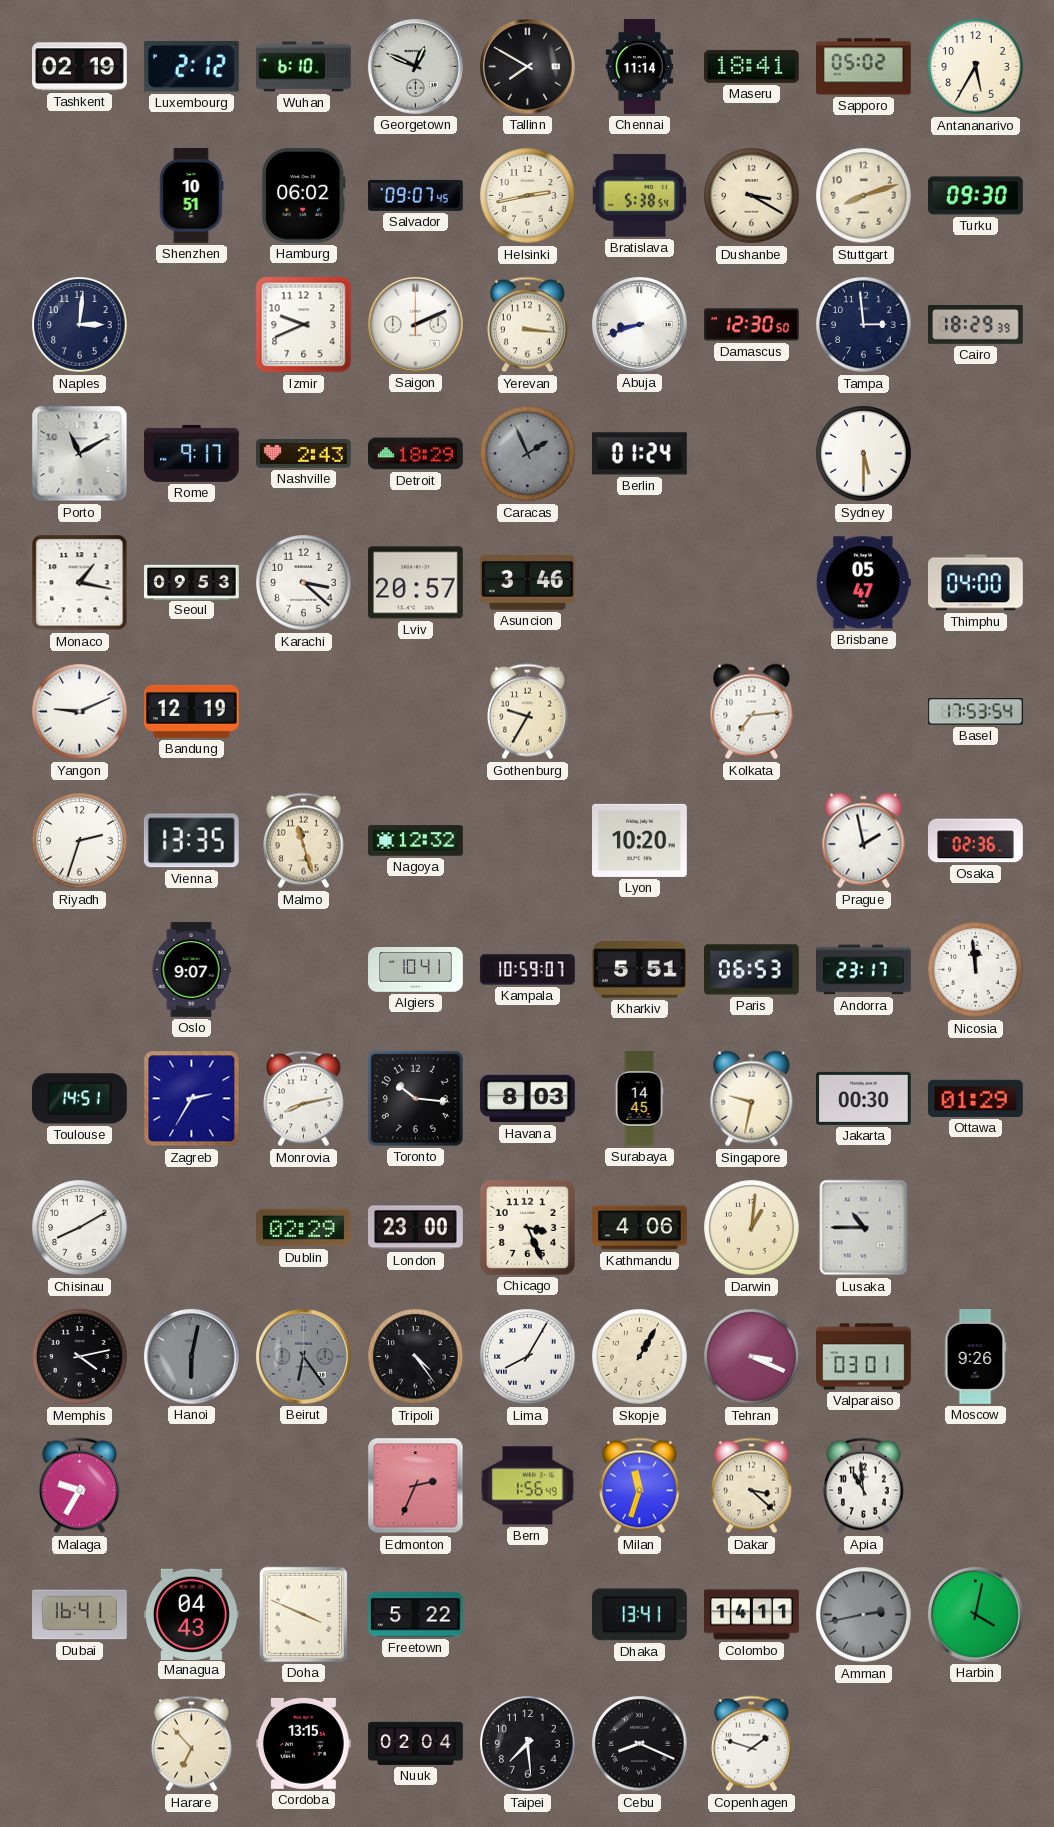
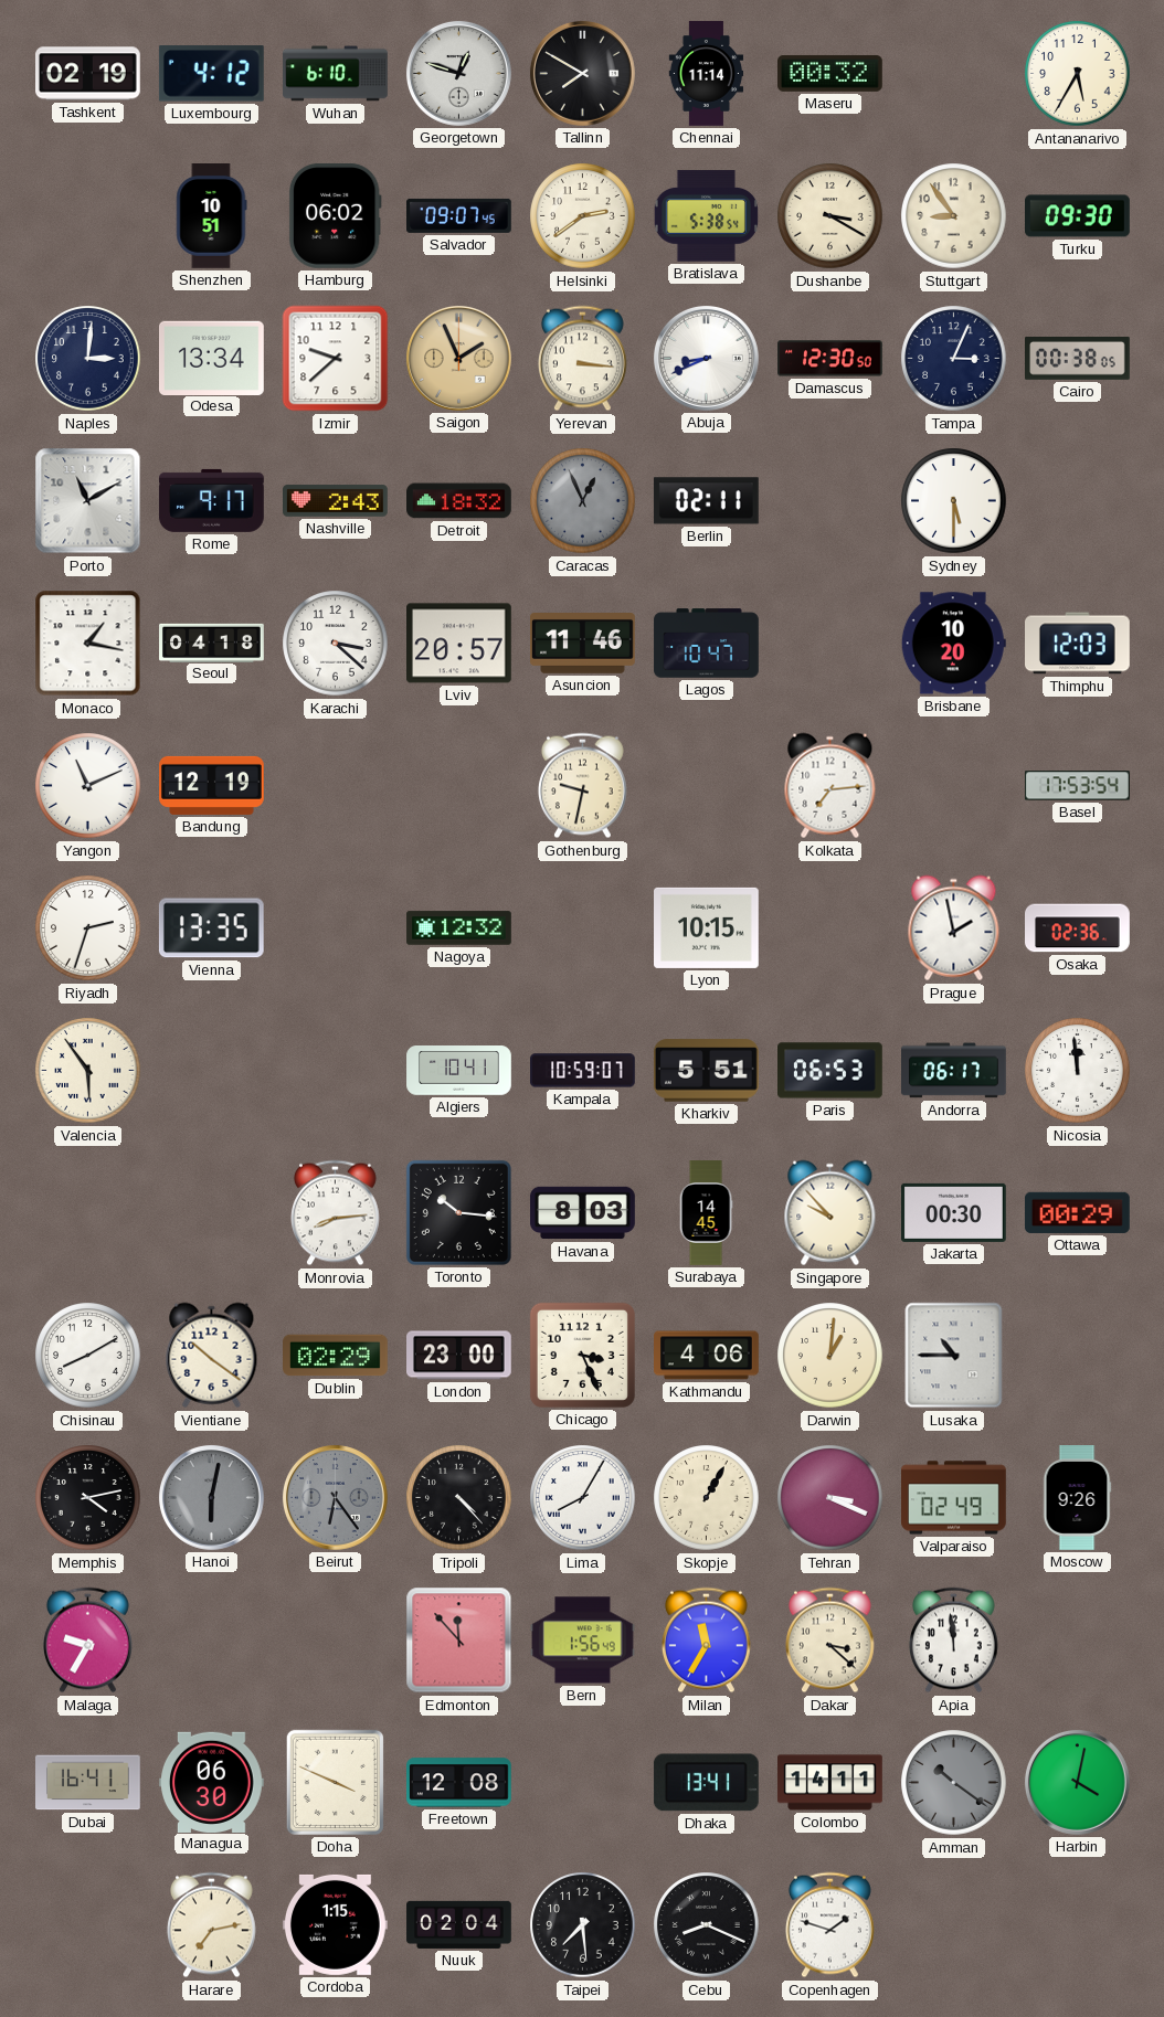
Luxembourg: 2:12 -> 4:12 (211, 74)
Georgetown: 12:49 -> 12:48 (459, 73)
Maseru: 18:41 -> 00:32 (830, 73)
Sapporo: 05:02 -> none (864, 67)
Helsinki: 2:43 -> 2:39 (583, 216)
Stuttgart: 8:12 -> 8:54 (954, 216)
Odesa: none -> 13:34 (212, 358)
Izmir: 9:41 -> 9:38 (336, 359)
Saigon: 2:11 -> 1:56 (459, 358)
Saigon dial: white -> champagne (459, 358)
Abuja: 8:42 -> 8:41 (707, 358)
Tampa: 2:59 -> 3:04 (954, 359)
Cairo: 18:29 -> 00:38 (1078, 359)
Detroit: 18:29 -> 18:32 (459, 501)
Caracas: 1:56 -> 12:56 (583, 501)
Berlin: 01:24 -> 02:11 (706, 501)
Seoul: 09:53 -> 04:18 (212, 643)
Asuncion: 3:46 -> 11:46 (583, 644)
Lagos: none -> 10:47 (707, 644)
Brisbane: 05:47 -> 10:20 (953, 644)
Thimphu: 04:00 -> 12:03 (1078, 644)
Yangon: 9:11 -> 11:11 (88, 786)
Gothenburg: 9:35 -> 9:32 (582, 786)
Malmo: 11:27 -> none (303, 841)
Lyon: 10:20 -> 10:15 (707, 927)
Valencia: none -> 5:54 (88, 1071)
Oslo: 9:07 -> none (191, 970)
Andorra: 23:17 -> 06:17 (954, 1071)
Toulouse: 14:51 -> none (80, 1099)
Zagreb: 2:35 -> none (192, 1099)
Monrovia: 8:13 -> 8:14 (335, 1213)
Singapore: 9:32 -> 9:53 (830, 1213)
Ottawa: 01:29 -> 00:29 (1078, 1212)
Vientiane: none -> 10:21 (212, 1356)
Tripoli: 4:24 -> 4:23 (459, 1498)
Valparaiso: 03:01 -> 02:49 (954, 1498)
Edmonton: 2:34 -> 11:53 (459, 1641)
Milan: 11:33 -> 11:35 (706, 1641)
Apia: 10:59 -> 11:59 (953, 1641)
Managua: 04:43 -> 06:30 (212, 1782)
Freetown: 5:22 -> 12:08 (459, 1783)
Amman: 2:43 -> 10:21 (954, 1783)
Harare: 6:53 -> 7:13 (211, 1925)
Cordoba: 13:15 -> 1:15 (336, 1924)
